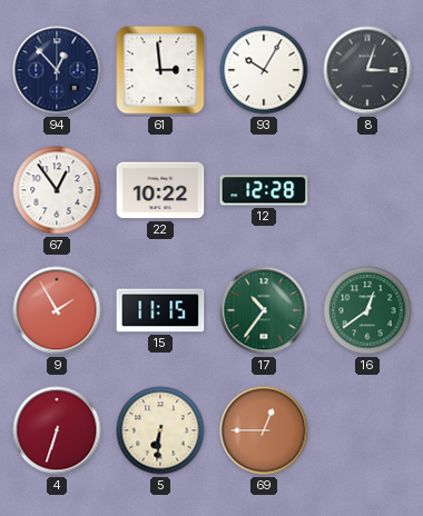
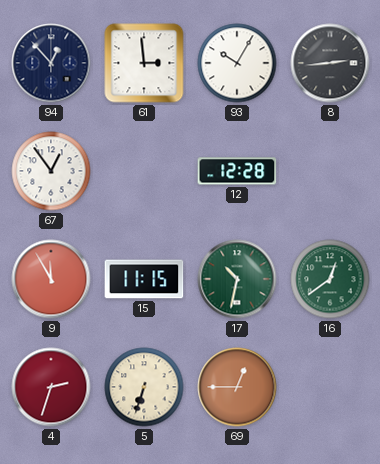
8: 3:03 -> 2:44 (330, 63)
22: 10:22 -> none (160, 190)
9: 1:55 -> 11:55 (51, 279)
17: 10:36 -> 10:32 (237, 279)
4: 6:33 -> 2:33 (51, 387)
5: 6:31 -> 6:33 (144, 387)
